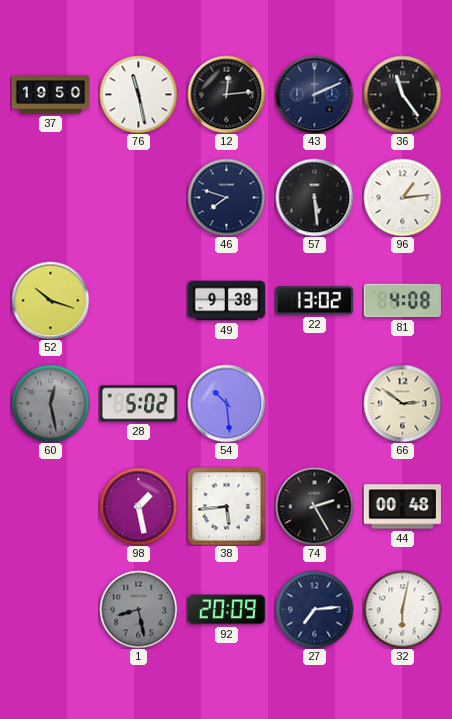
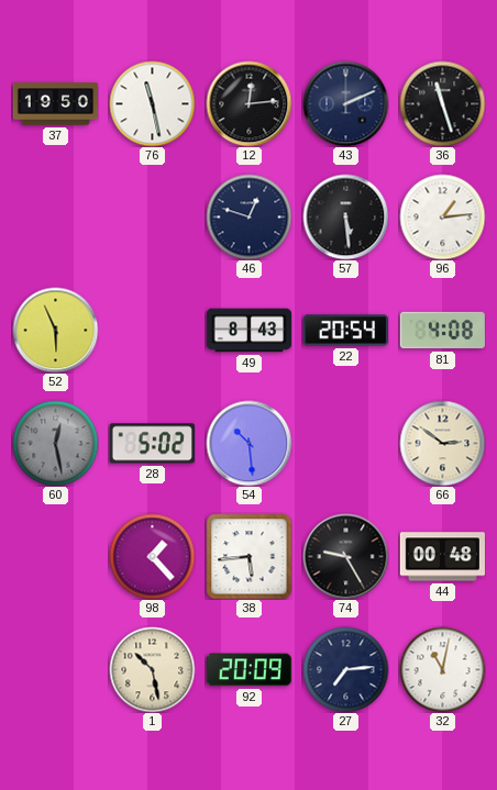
36: 11:24 -> 11:27 (442, 103)
46: 7:48 -> 12:48 (248, 216)
52: 10:18 -> 5:56 (55, 330)
49: 9:38 -> 8:43 (248, 331)
22: 13:02 -> 20:54 (345, 331)
98: 1:28 -> 1:23 (152, 556)
74: 2:25 -> 9:25 (345, 556)
1: 8:28 -> 10:28 (152, 669)
1 dial: grey -> cream (152, 669)
32: 6:02 -> 11:02 (442, 669)
